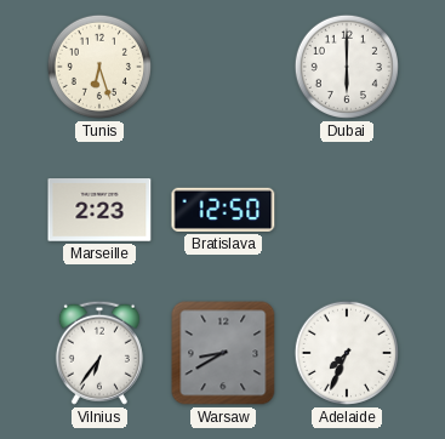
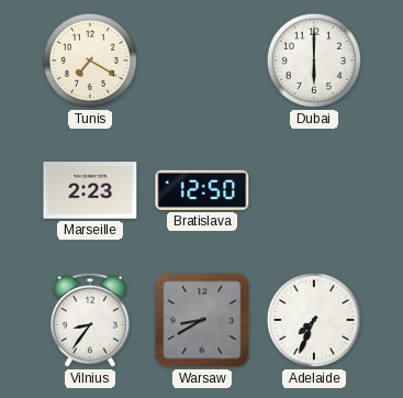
Tunis: 6:27 -> 7:20 (90, 60)
Vilnius: 6:36 -> 8:36 (90, 320)
